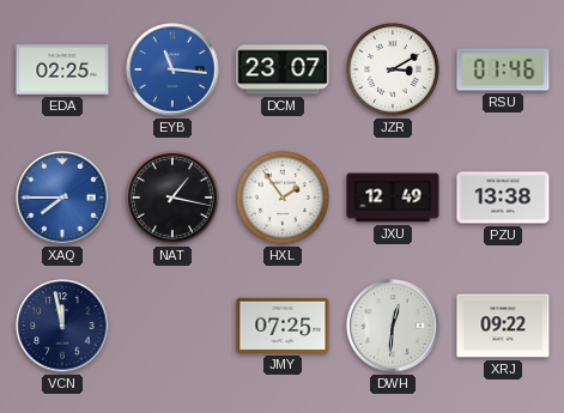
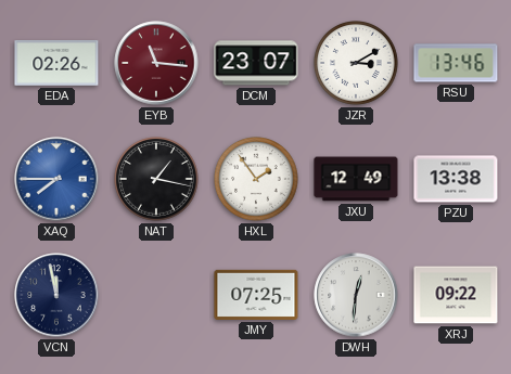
EDA: 02:25 -> 02:26 (56, 64)
EYB dial: blue -> burgundy (156, 63)
RSU: 01:46 -> 13:46 (456, 63)
